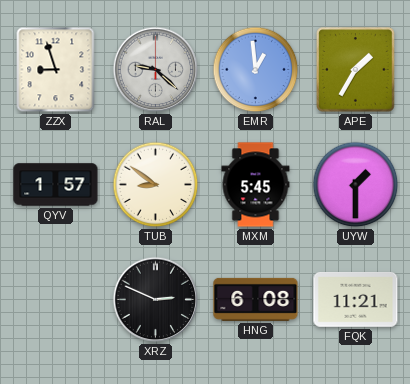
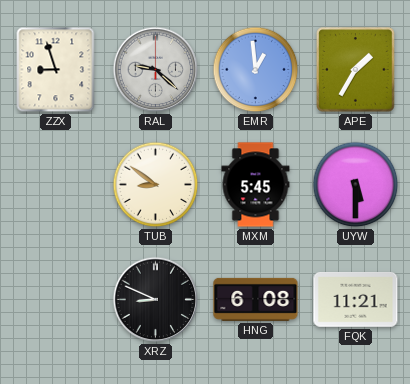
QYV: 1:57 -> none (56, 185)
UYW: 1:30 -> 5:30 (356, 185)
XRZ: 2:49 -> 8:49 (156, 300)
